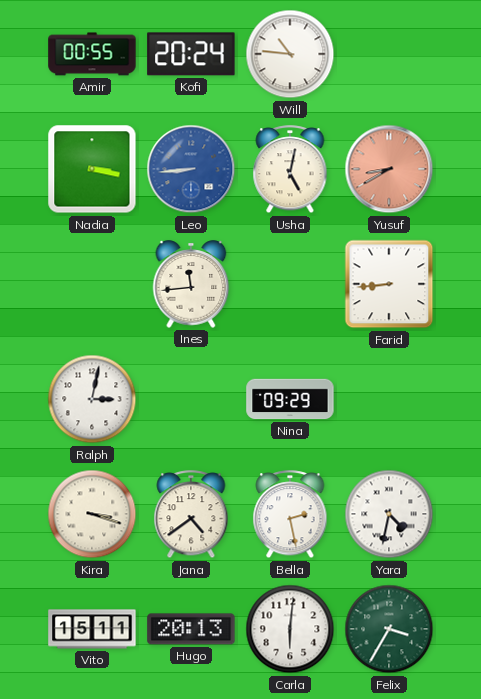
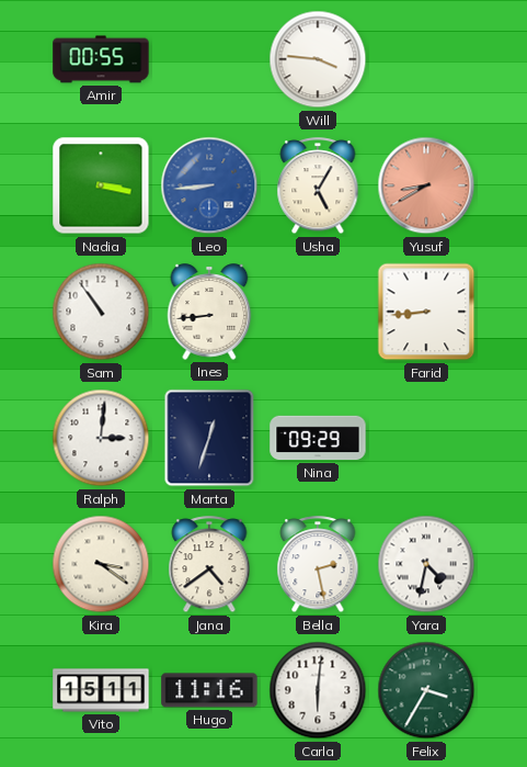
Kofi: 20:24 -> none (191, 54)
Will: 10:46 -> 3:46 (318, 59)
Usha: 5:02 -> 5:05 (318, 187)
Sam: none -> 10:54 (101, 312)
Ines: 11:44 -> 8:44 (209, 312)
Ralph: 3:02 -> 3:01 (101, 438)
Marta: none -> 12:33 (209, 438)
Kira: 3:18 -> 3:21 (101, 564)
Hugo: 20:13 -> 11:16 (209, 690)
